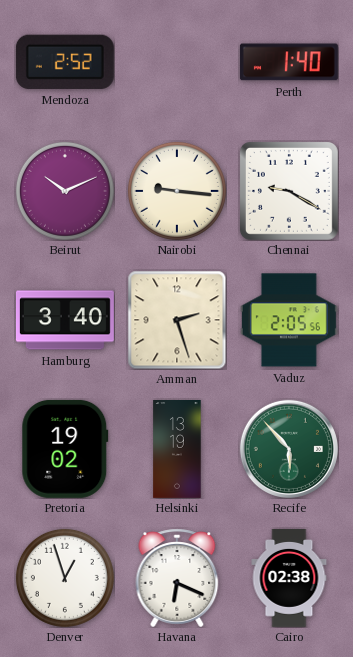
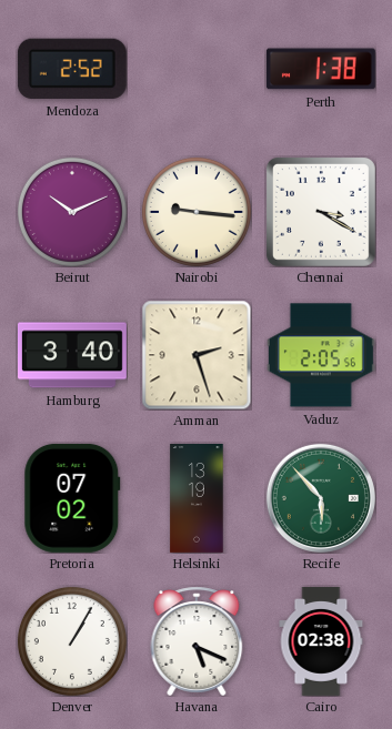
Perth: 1:40 -> 1:38 (321, 69)
Chennai: 9:20 -> 3:20 (321, 212)
Pretoria: 19:02 -> 07:02 (72, 498)
Denver: 12:57 -> 1:05 (72, 641)
Havana: 6:19 -> 5:19 (197, 641)
